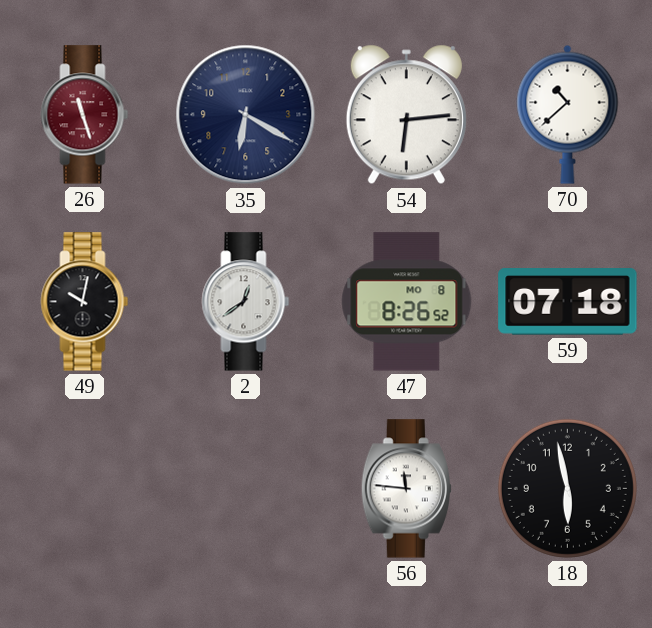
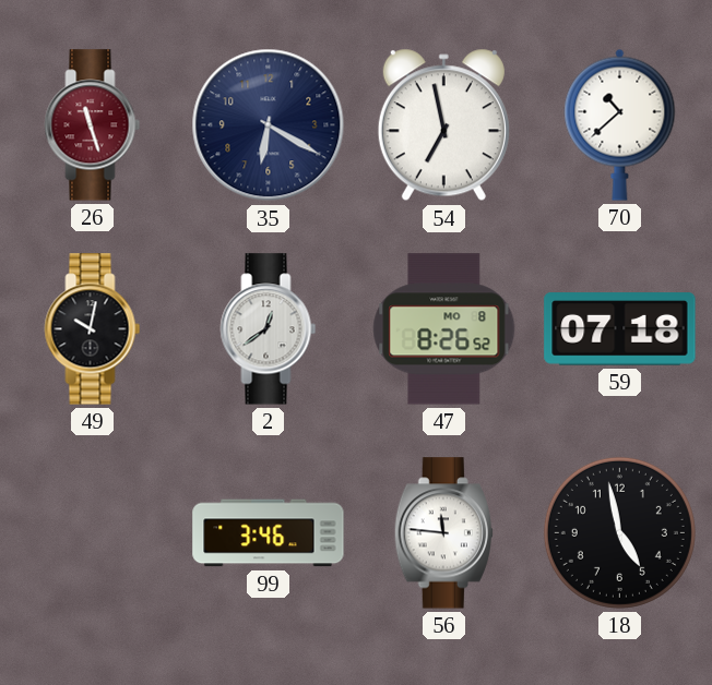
54: 6:14 -> 6:58 (443, 125)
99: none -> 3:46 (269, 533)
18: 5:58 -> 4:58 (619, 532)
